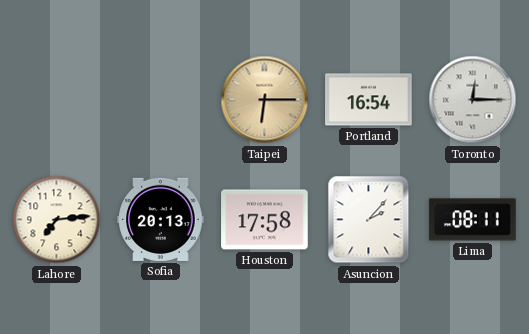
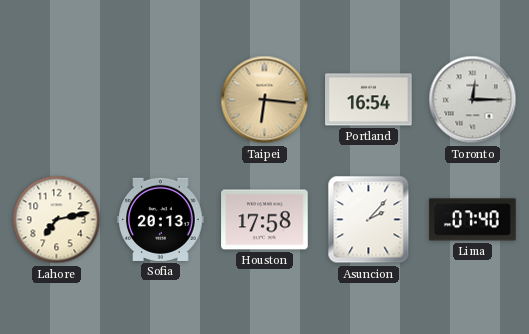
Taipei: 6:15 -> 6:16 (265, 100)
Lahore: 7:14 -> 7:13 (57, 220)
Lima: 08:11 -> 07:40 (473, 220)
